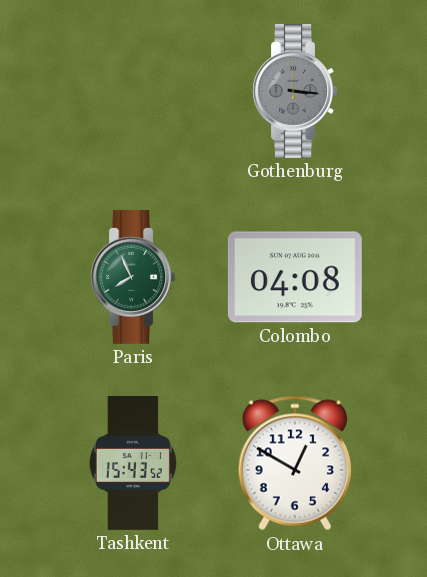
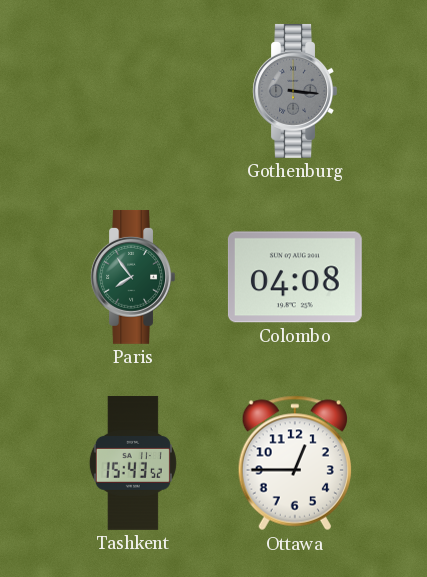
Paris: 7:56 -> 7:54 (133, 277)
Ottawa: 12:50 -> 12:45 (295, 463)
